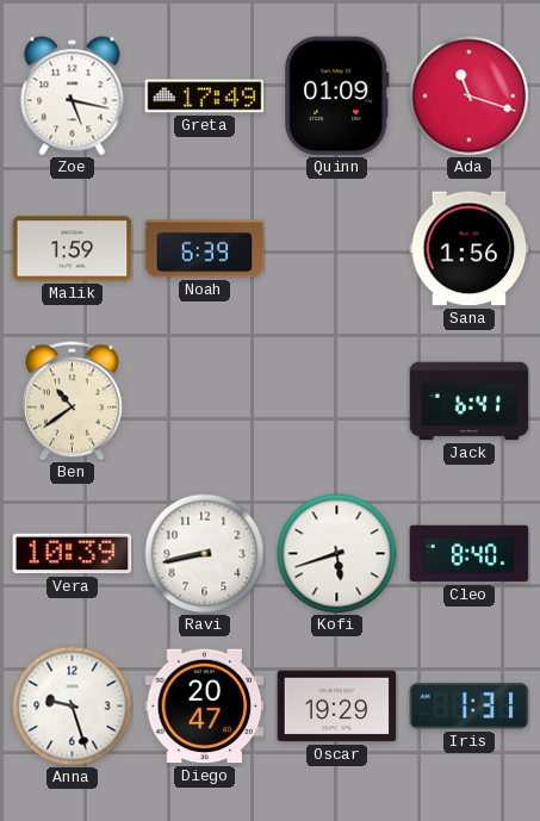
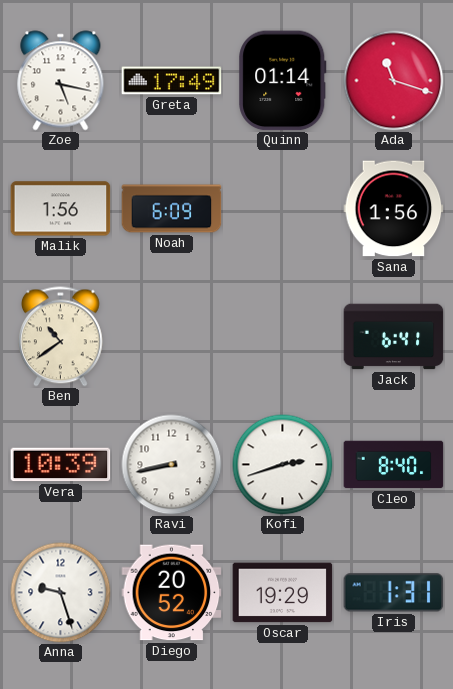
Quinn: 01:09 -> 01:14 (283, 81)
Malik: 1:59 -> 1:56 (61, 209)
Noah: 6:39 -> 6:09 (172, 209)
Kofi: 5:42 -> 2:42 (283, 465)
Diego: 20:47 -> 20:52 (172, 593)
